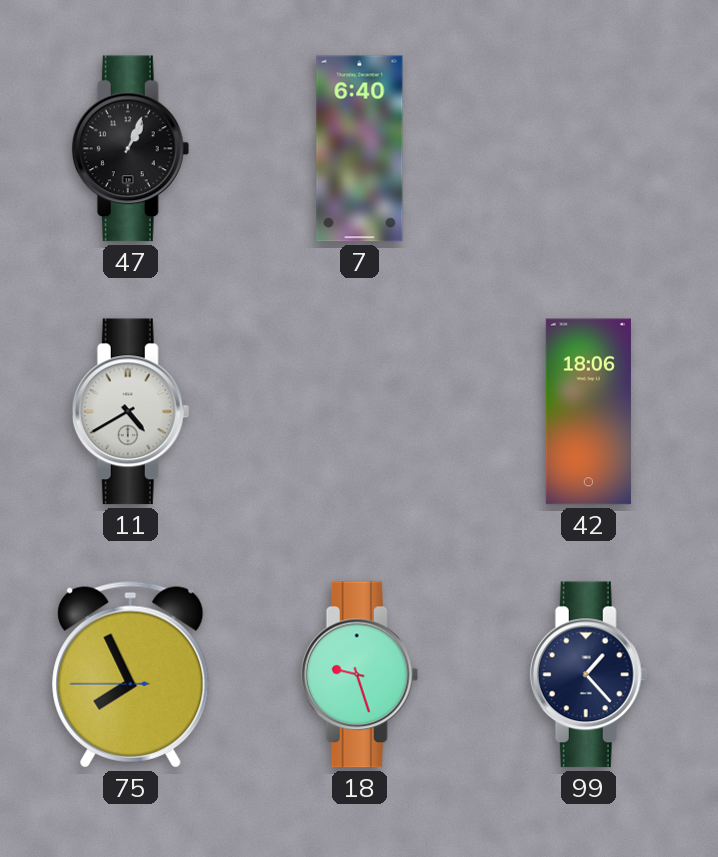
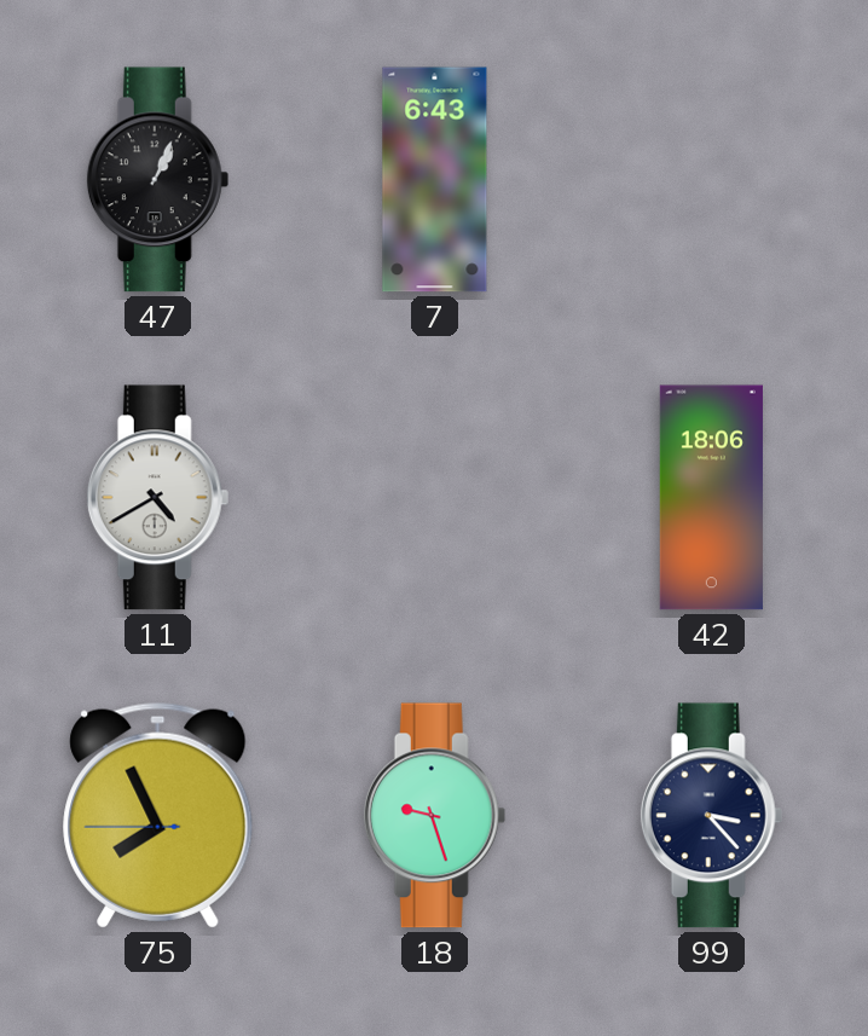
7: 6:40 -> 6:43 (435, 180)
99: 1:23 -> 3:23 (712, 816)
